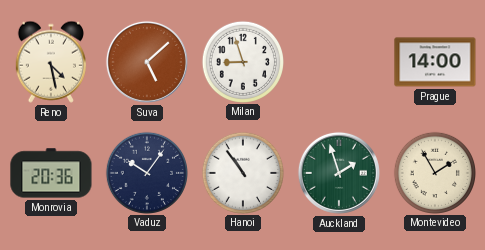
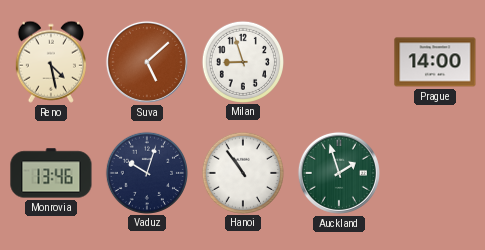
Monrovia: 20:36 -> 13:46 (51, 173)
Vaduz: 10:06 -> 10:03 (146, 172)
Montevideo: 1:55 -> none (434, 172)
